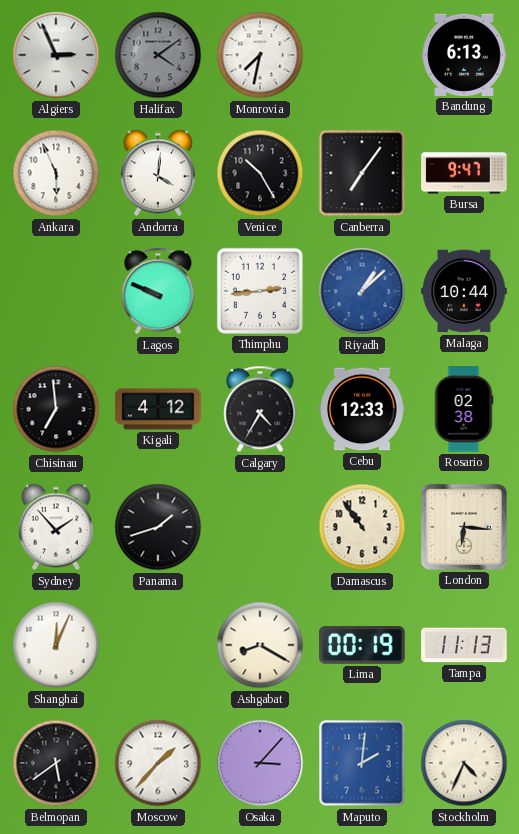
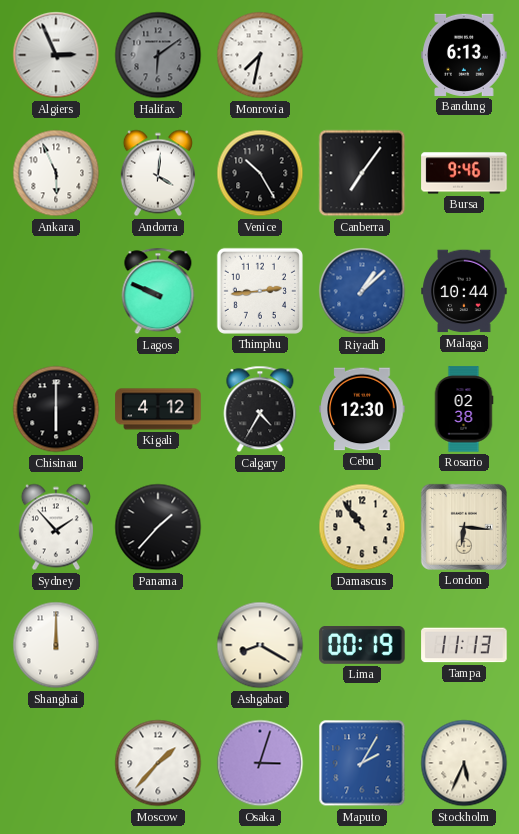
Halifax: 4:09 -> 6:09 (158, 55)
Bursa: 9:47 -> 9:46 (464, 173)
Chisinau: 6:59 -> 6:00 (56, 409)
Cebu: 12:33 -> 12:30 (362, 409)
Panama: 1:42 -> 1:37 (158, 527)
Shanghai: 12:04 -> 12:00 (56, 645)
Belmopan: 5:39 -> none (56, 763)
Osaka: 3:07 -> 3:03 (260, 763)
Maputo: 2:01 -> 2:05 (362, 763)
Stockholm: 4:34 -> 5:34 (464, 763)
